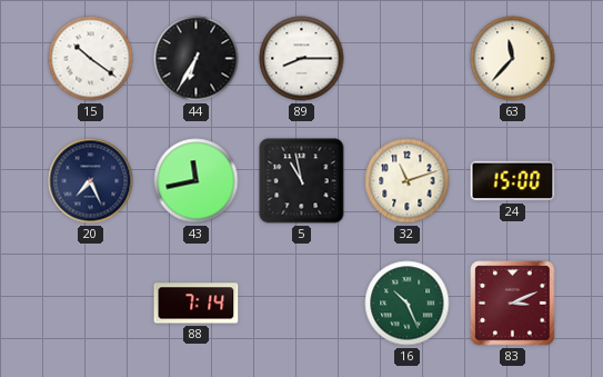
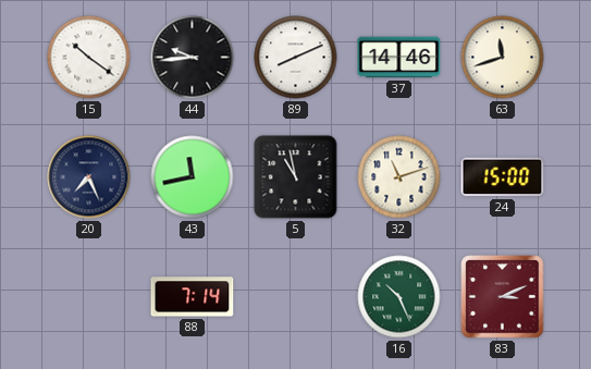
44: 6:35 -> 9:44 (193, 58)
89: 8:15 -> 8:11 (296, 58)
37: none -> 14:46 (399, 58)
63: 11:37 -> 11:42 (503, 58)
